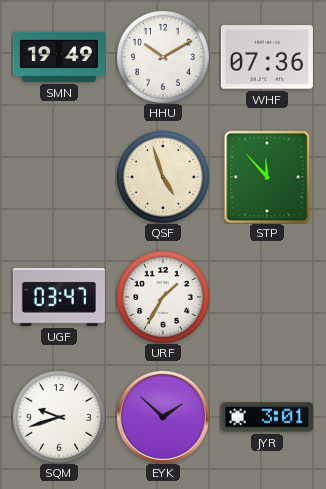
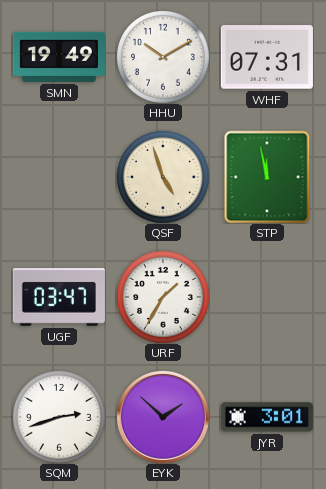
WHF: 07:36 -> 07:31 (267, 57)
STP: 11:53 -> 11:58 (267, 177)
SQM: 9:42 -> 2:42 (59, 417)
